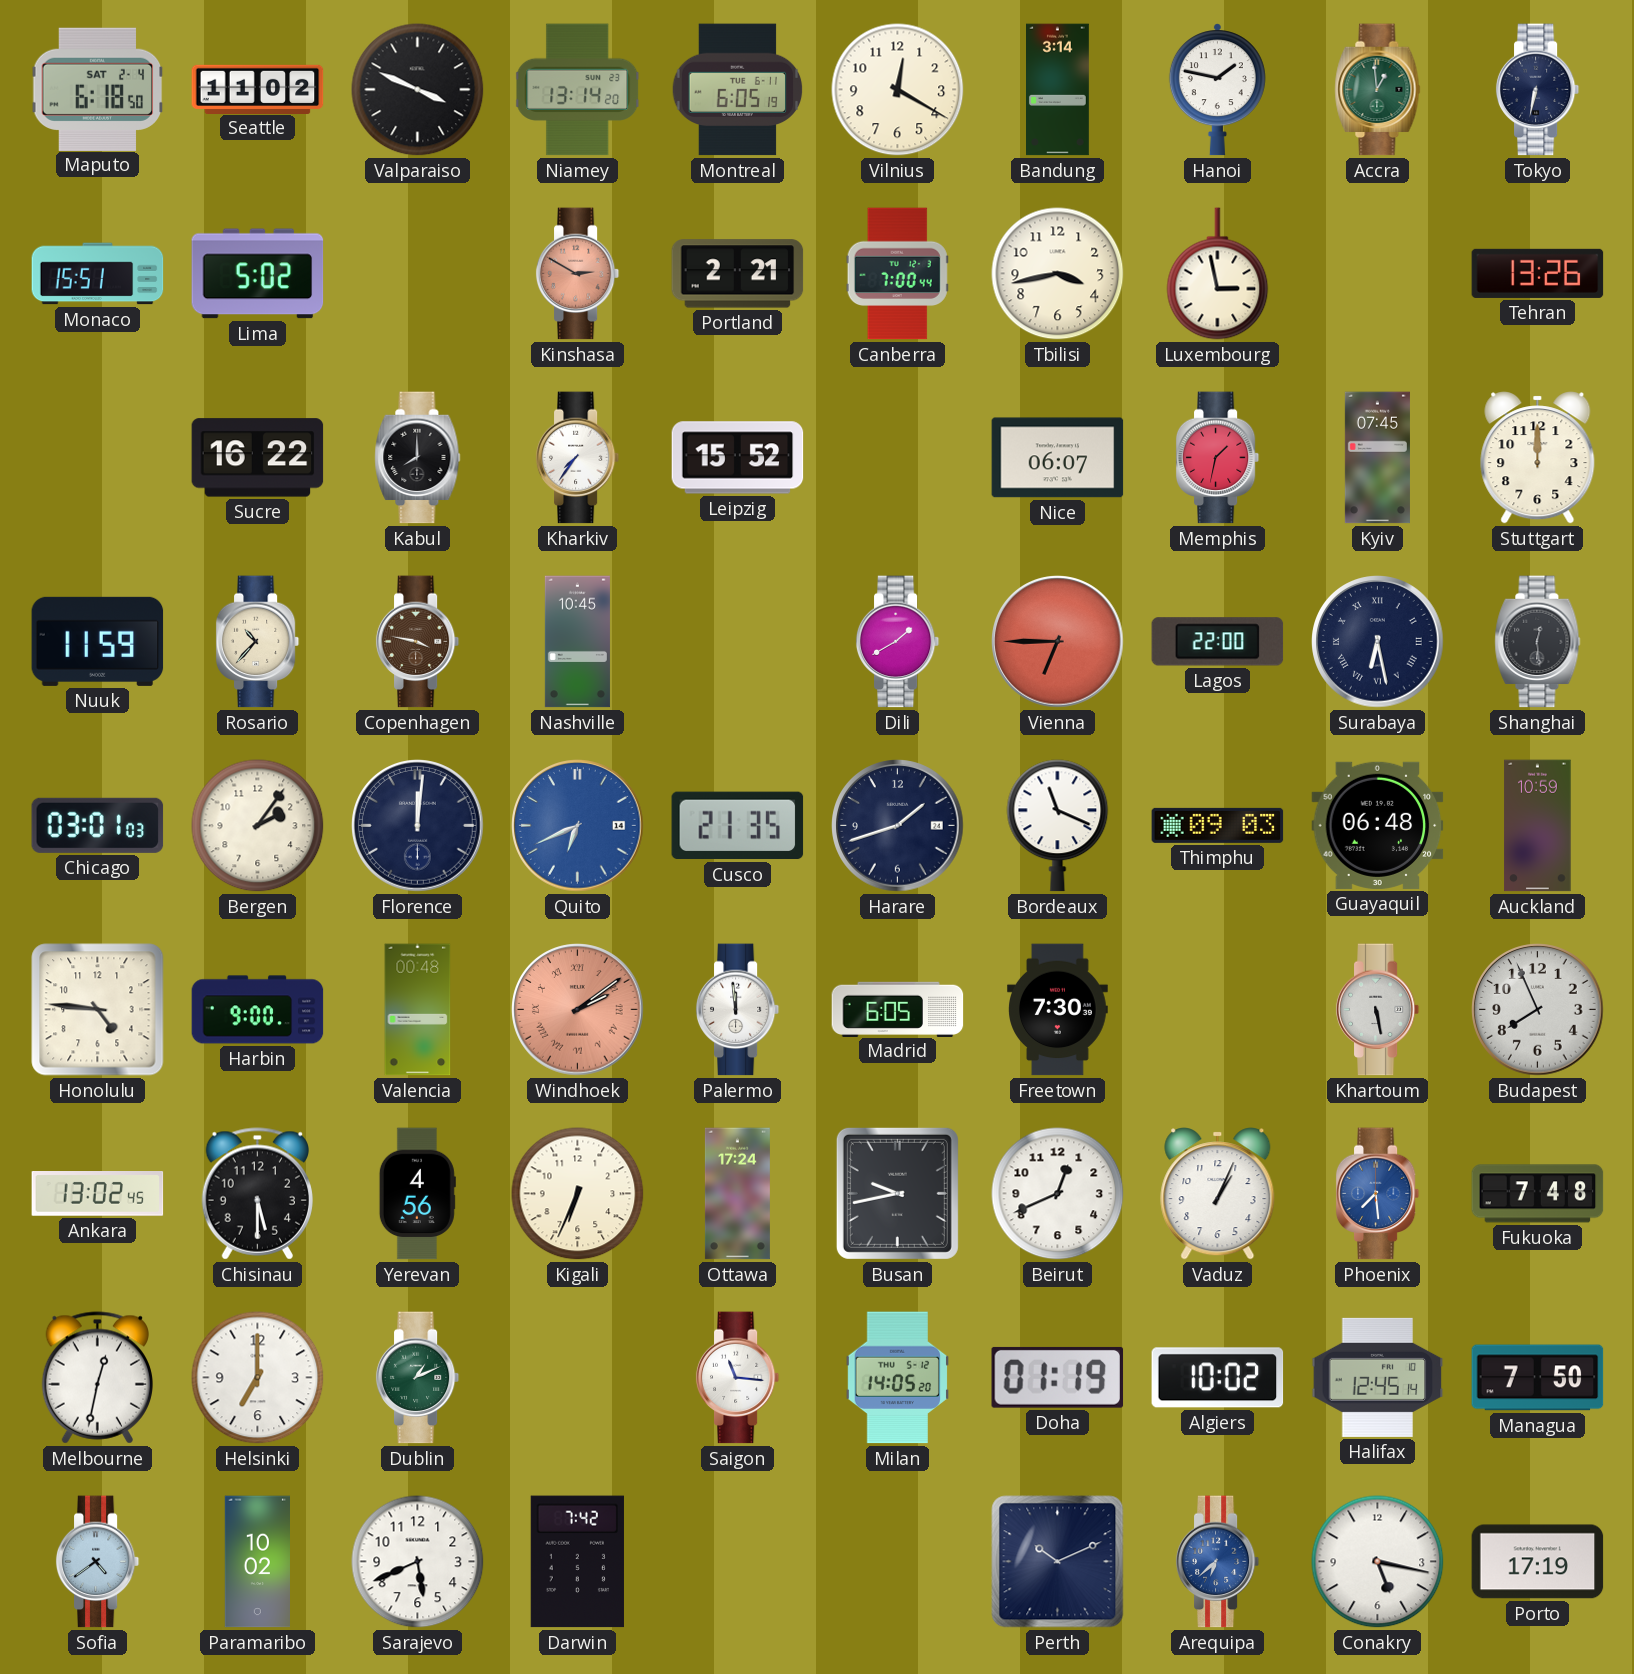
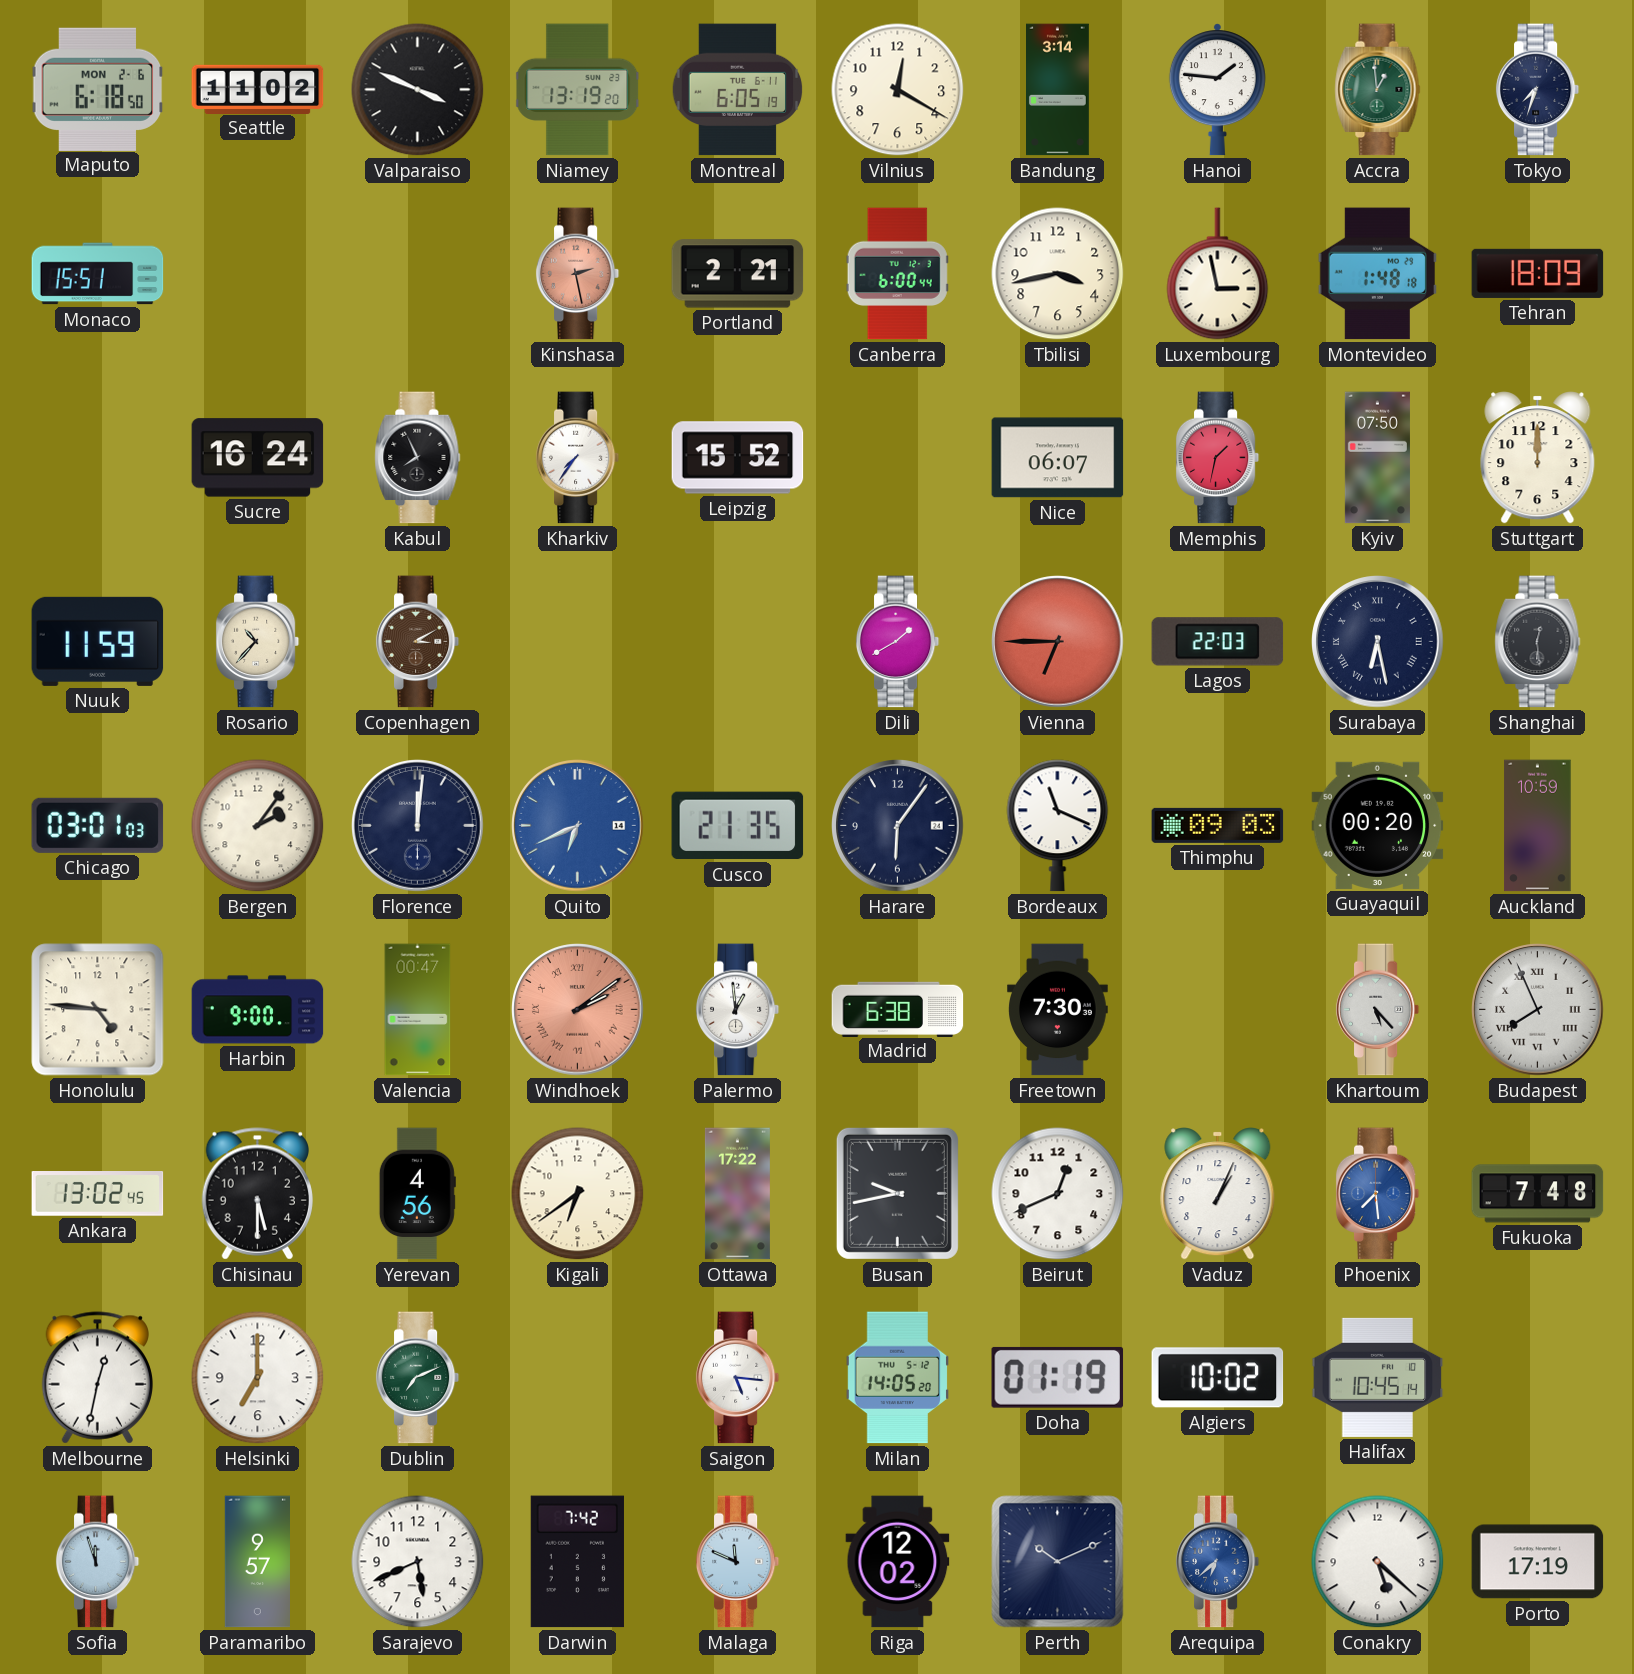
Maputo date: SAT 2-4 -> MON 2-6 (98, 89)
Niamey: 13:14 -> 13:19 (578, 90)
Hanoi: 1:47 -> 1:46 (1217, 90)
Tokyo: 6:32 -> 7:33 (1538, 90)
Lima: 5:02 -> none (258, 274)
Kinshasa: 2:50 -> 2:28 (578, 274)
Canberra: 7:00 -> 6:00 (897, 274)
Montevideo: none -> 1:48 (1377, 274)
Tehran: 13:26 -> 18:09 (1538, 273)
Sucre: 16:22 -> 16:24 (258, 458)
Kabul: 8:00 -> 7:56 (418, 458)
Kyiv: 07:45 -> 07:50 (1377, 458)
Copenhagen: 3:47 -> 3:10 (418, 642)
Nashville: 10:45 -> none (577, 642)
Lagos: 22:00 -> 22:03 (1218, 642)
Harare: 1:42 -> 6:06 (898, 826)
Guayaquil: 06:48 -> 00:20 (1378, 825)
Valencia: 00:48 -> 00:47 (418, 1010)
Palermo: 11:59 -> 12:59 (738, 1010)
Madrid: 6:05 -> 6:38 (898, 1009)
Khartoum: 5:28 -> 5:23 (1378, 1010)
Budapest numerals: Arabic -> Roman (1538, 1010)
Kigali: 6:34 -> 6:39 (578, 1194)
Ottawa: 17:24 -> 17:22 (737, 1194)
Dublin: 1:11 -> 7:11 (418, 1378)
Saigon: 11:16 -> 5:16 (738, 1378)
Halifax: 12:45 -> 10:45 (1378, 1377)
Managua: 7:50 -> none (1538, 1378)
Sofia: 4:39 -> 11:57 (98, 1562)
Paramaribo: 10:02 -> 9:57 (257, 1562)
Malaga: none -> 11:49 (738, 1562)
Riga: none -> 12:02 (898, 1562)
Conakry: 5:17 -> 5:22 (1378, 1562)
